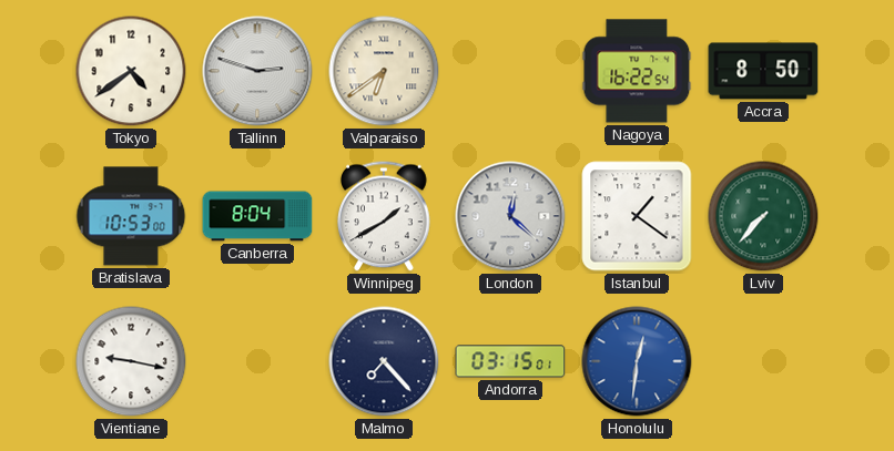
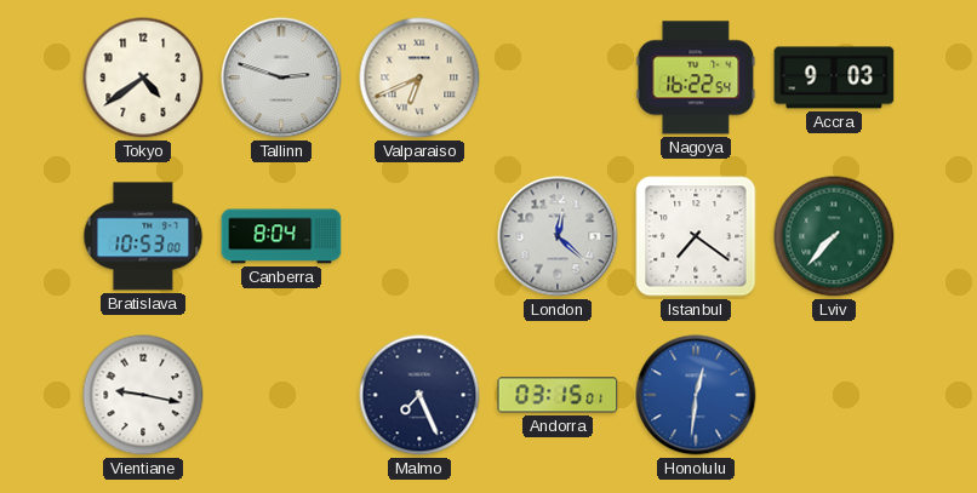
Valparaiso: 6:39 -> 6:41 (419, 78)
Accra: 8:50 -> 9:03 (834, 78)
Winnipeg: 1:40 -> none (384, 216)
Istanbul: 1:21 -> 7:21 (696, 236)
Malmo: 7:23 -> 7:26 (419, 395)
